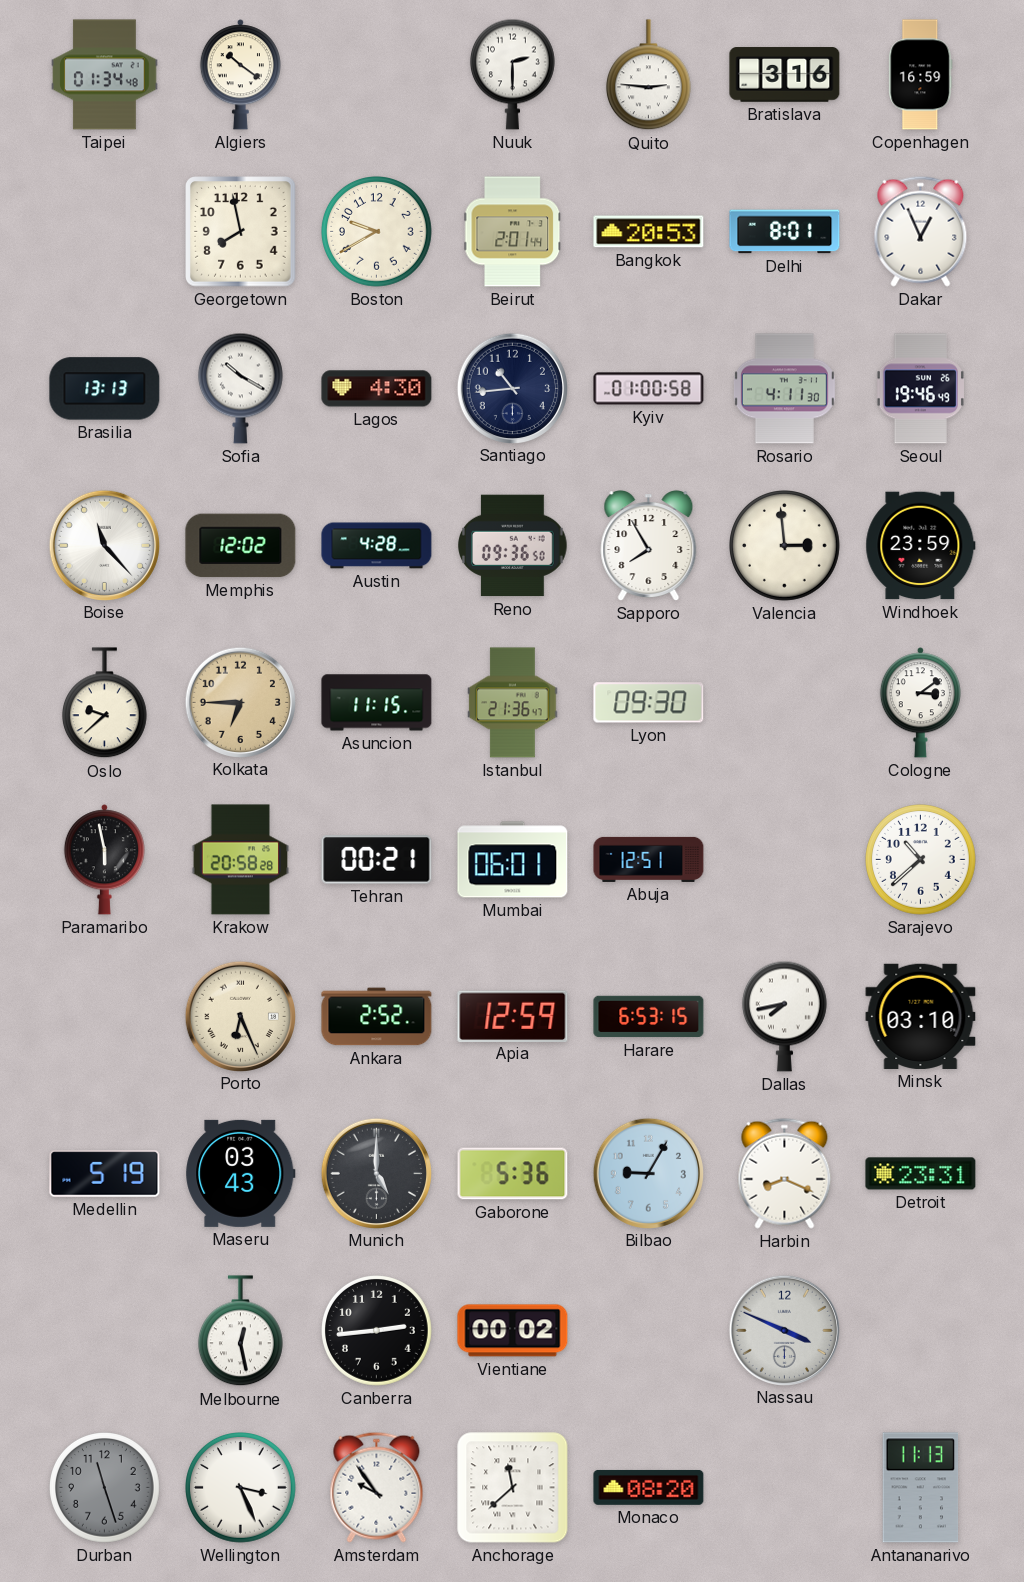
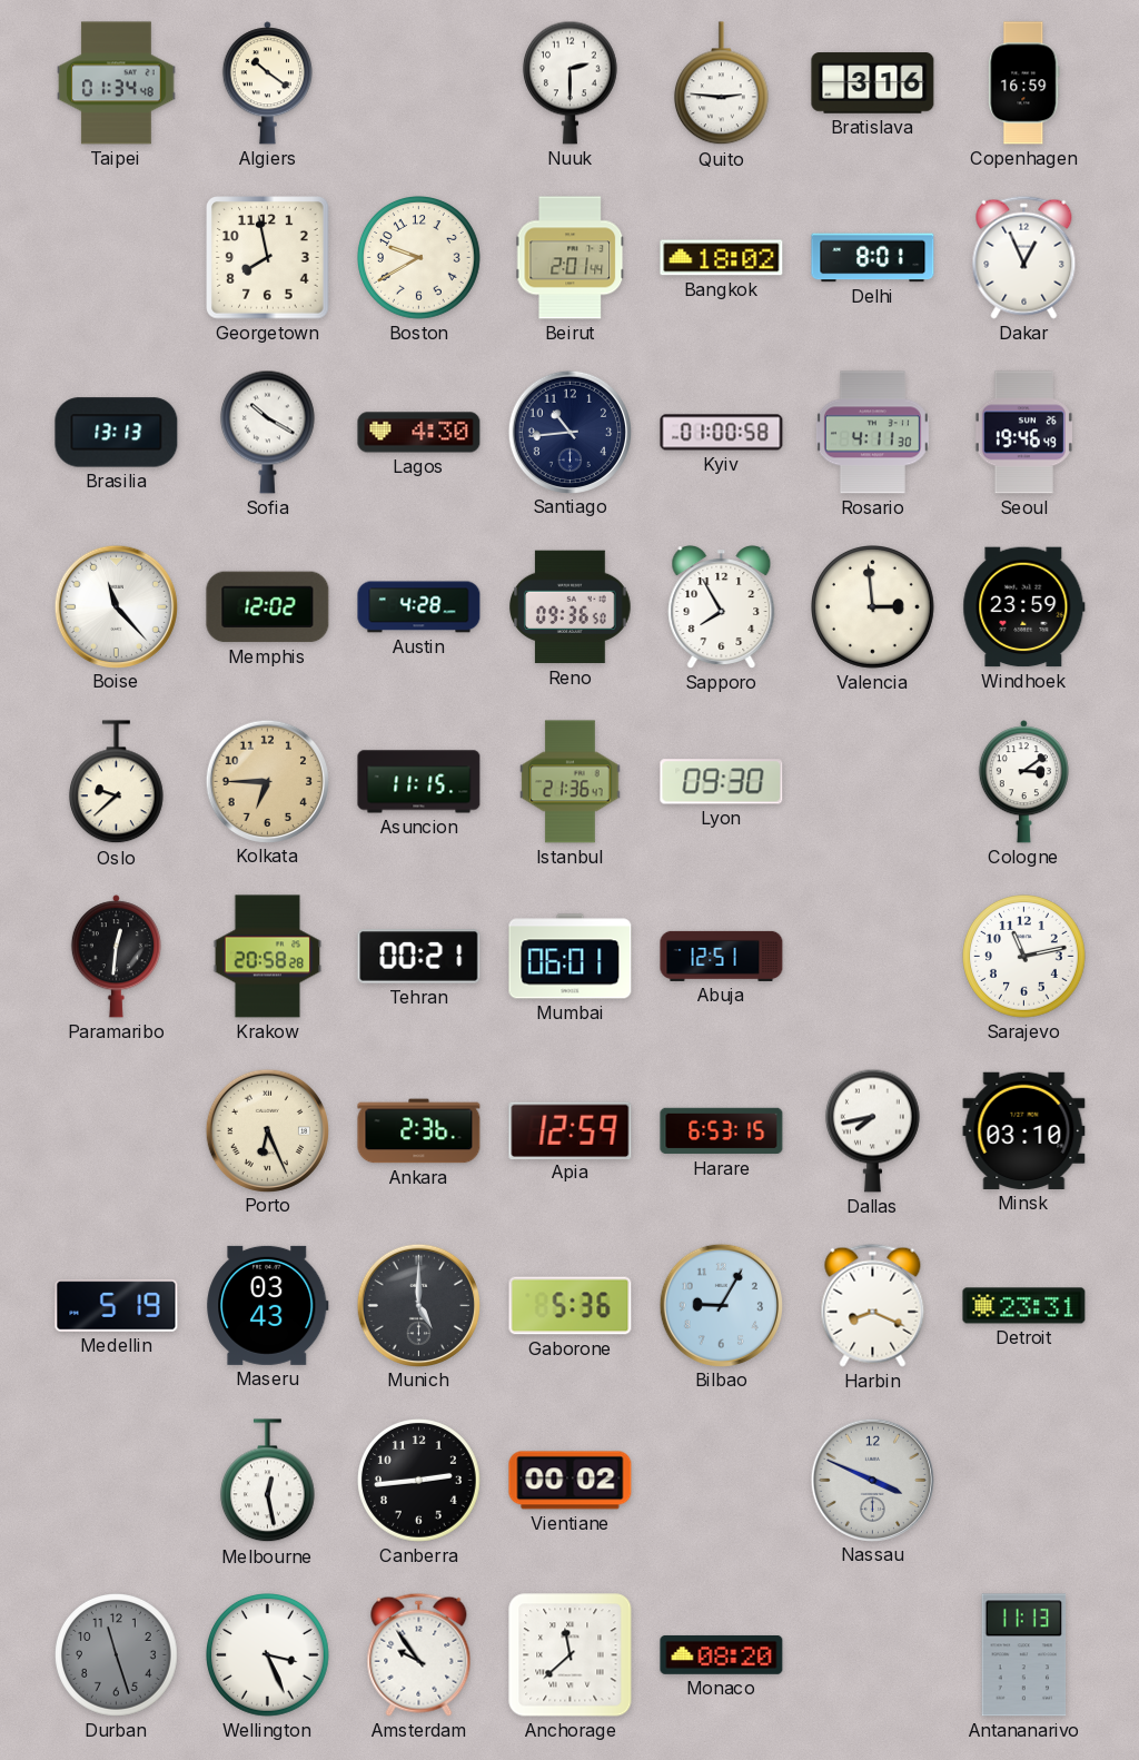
Bangkok: 20:53 -> 18:02 (722, 258)
Paramaribo: 5:58 -> 12:31 (116, 957)
Sarajevo: 10:38 -> 11:13 (1024, 957)
Ankara: 2:52 -> 2:36 (419, 1131)
